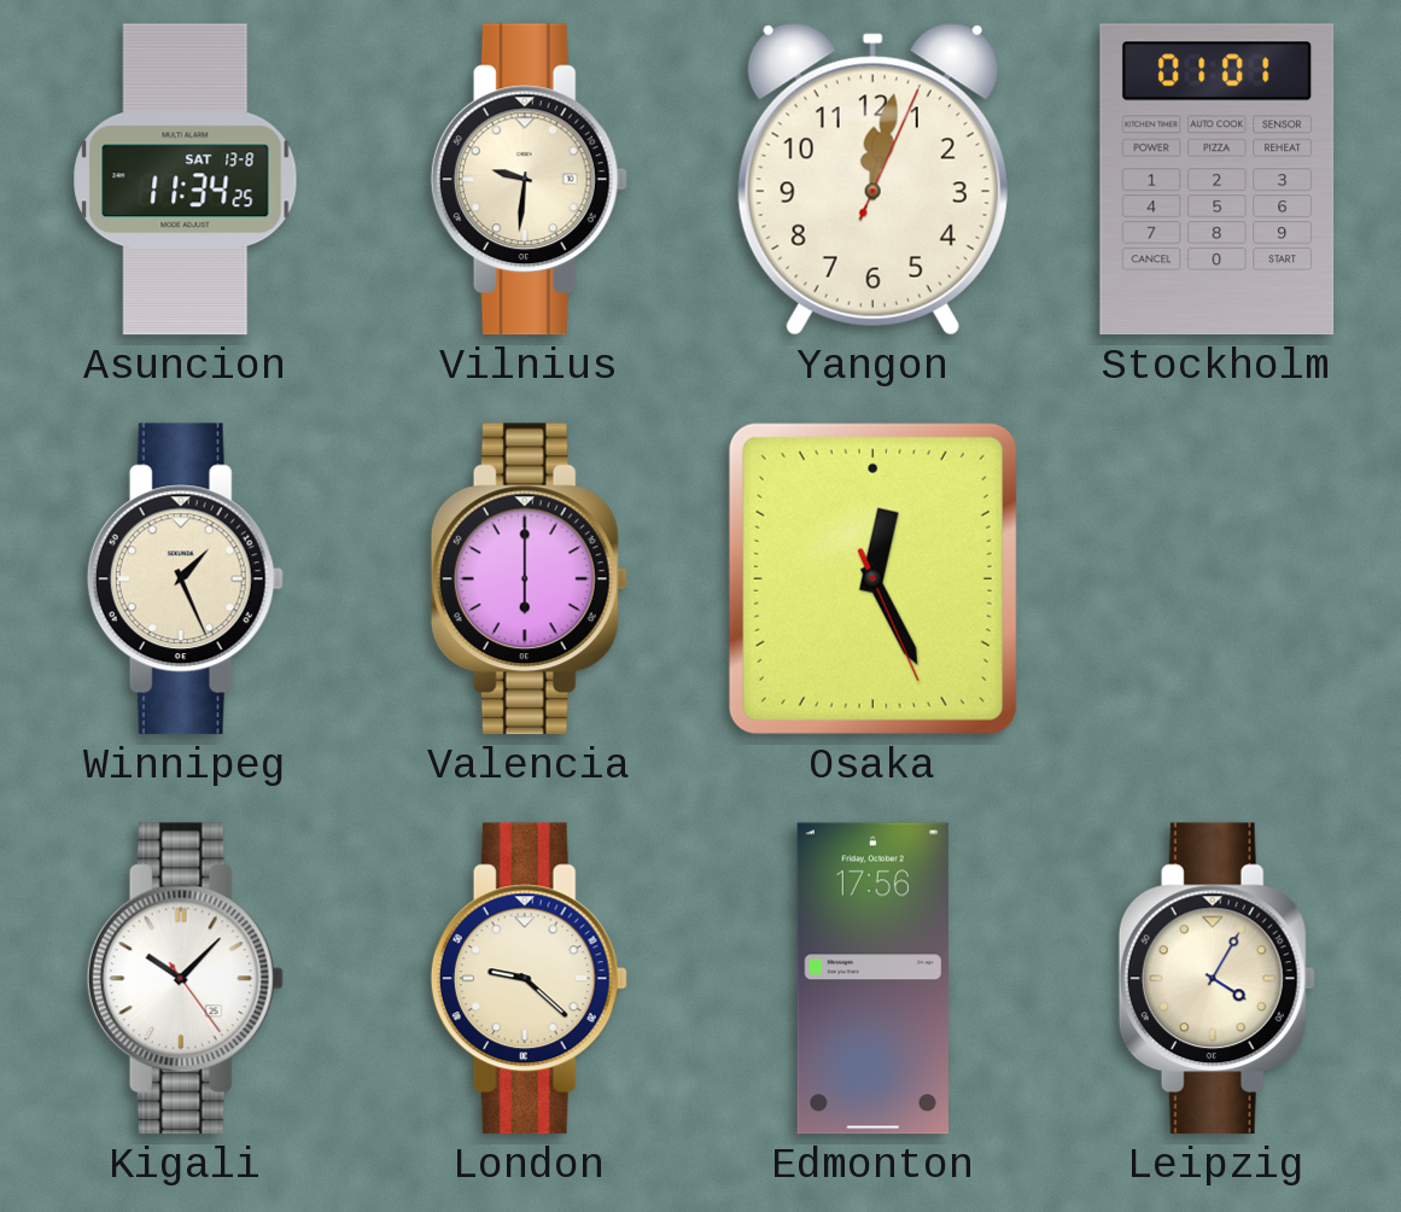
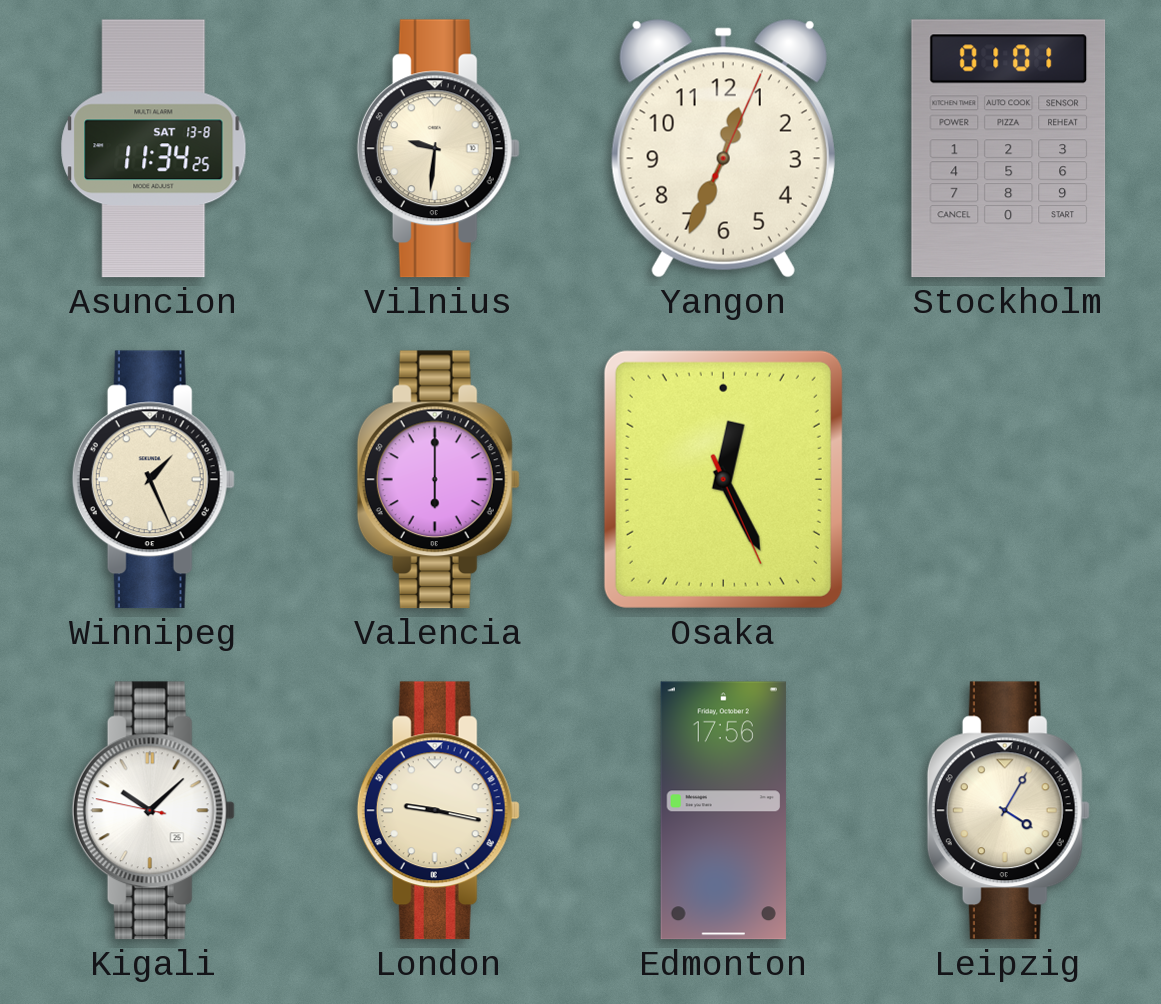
Yangon: 12:02 -> 12:34 (723, 149)
Kigali: 10:07:24 -> 10:07:47 (153, 811)
London: 9:22 -> 9:17 (438, 811)
